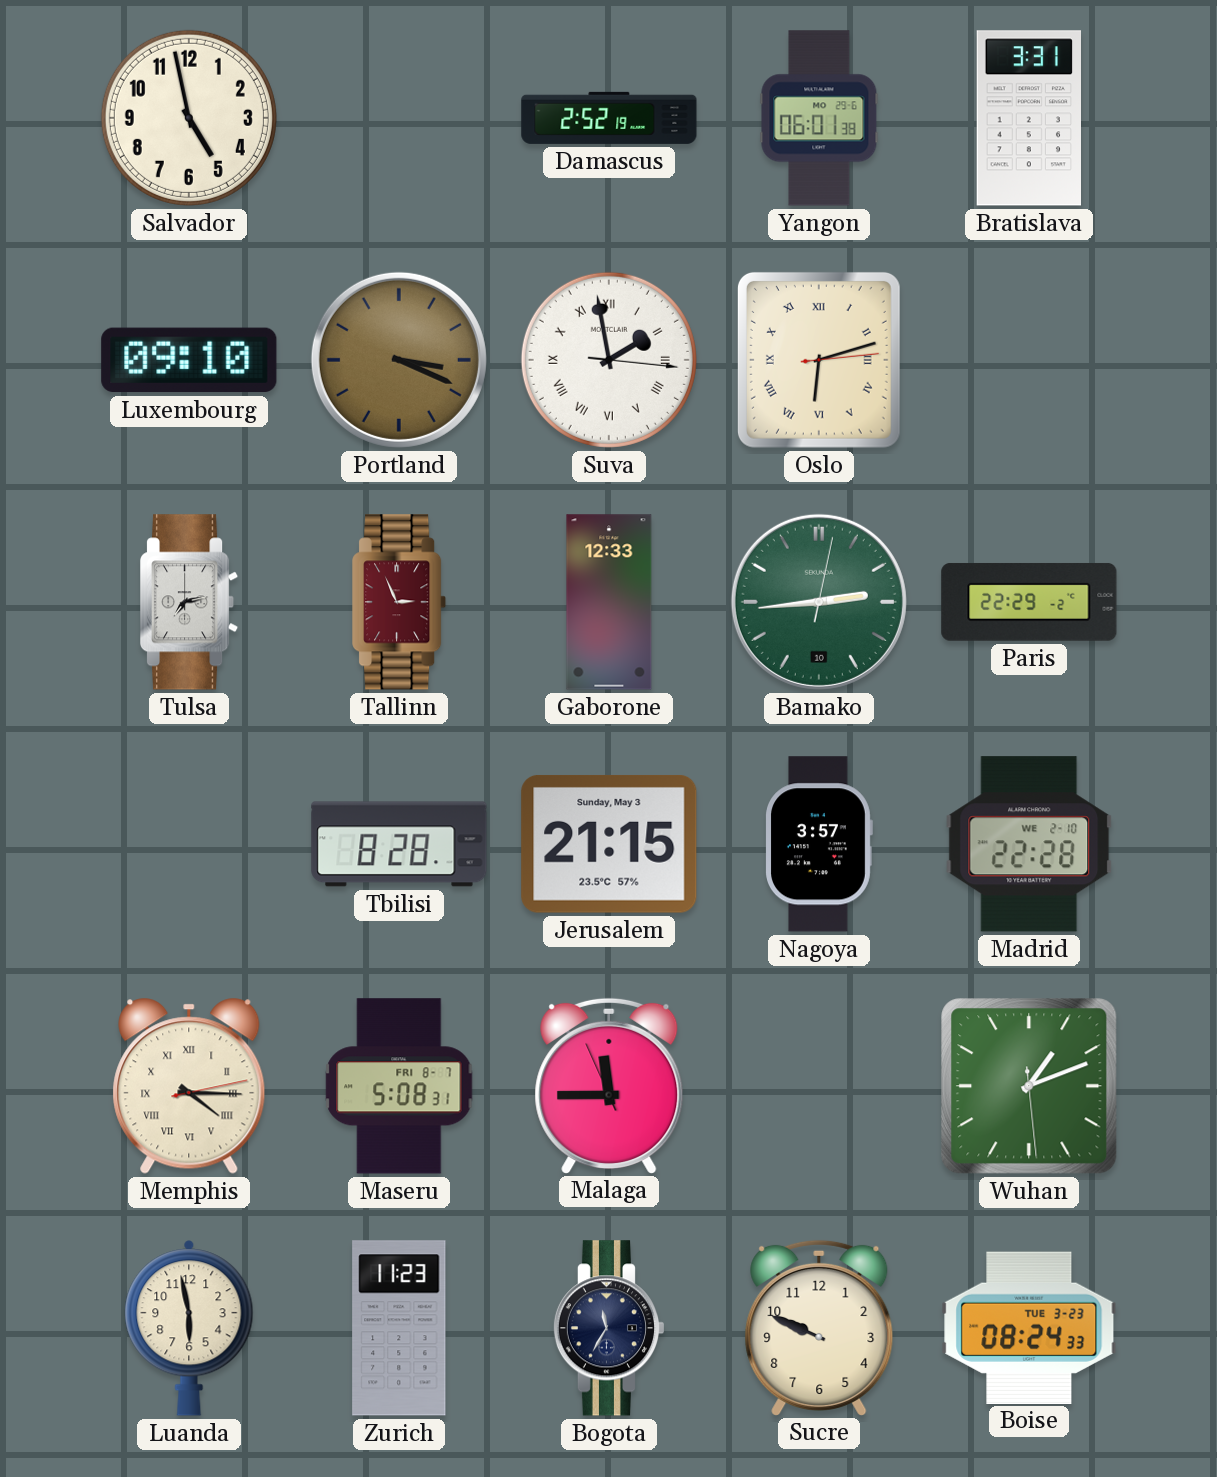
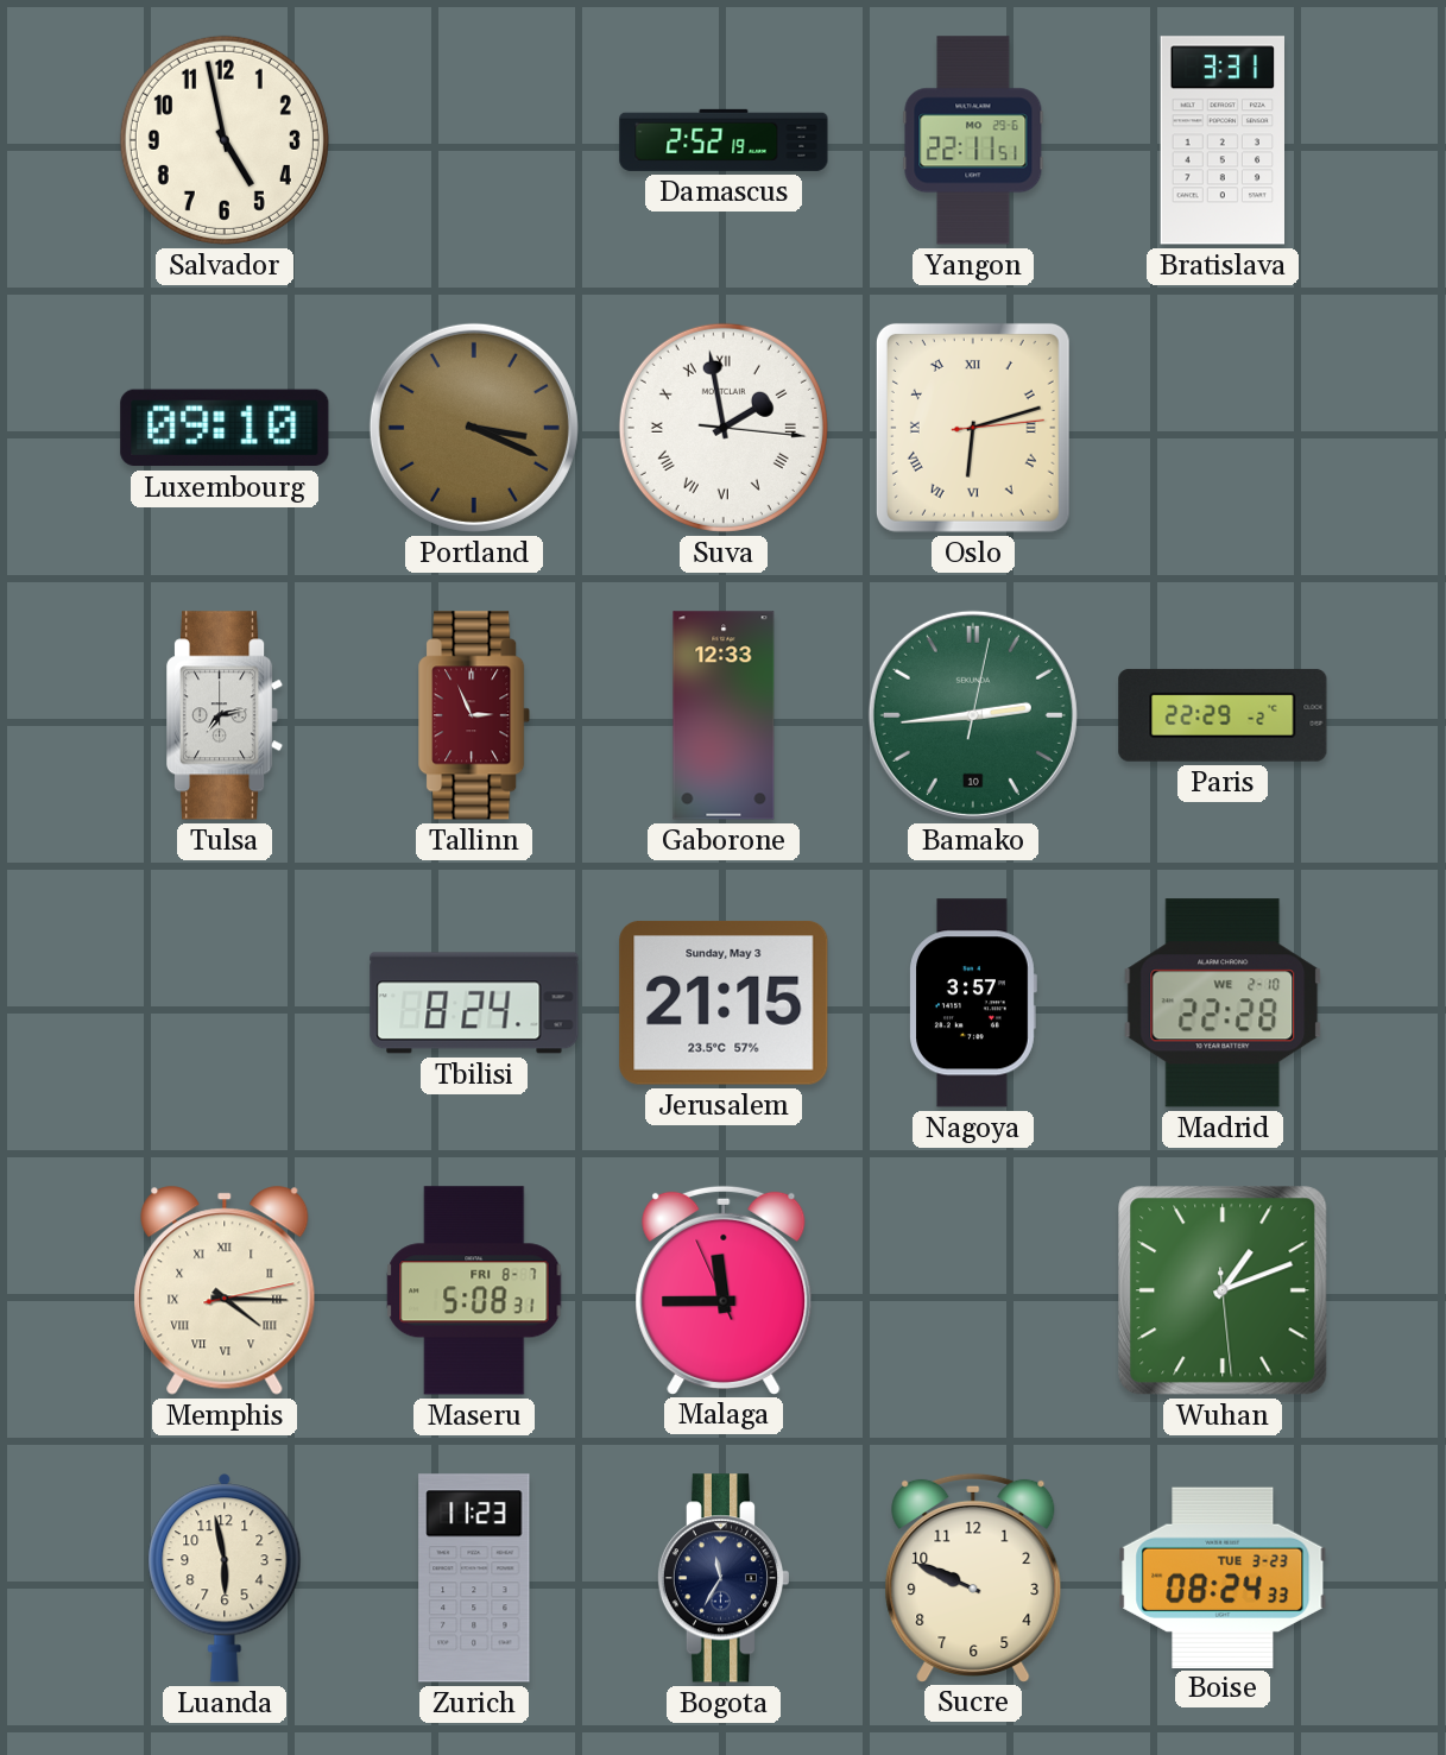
Yangon: 06:01 -> 22:11 (973, 140)
Tbilisi: 8:28 -> 8:24 (474, 1003)
